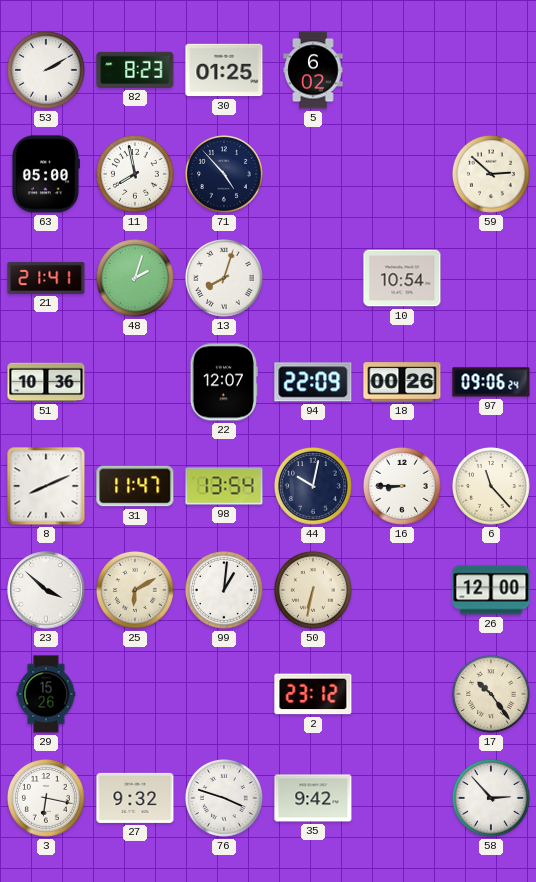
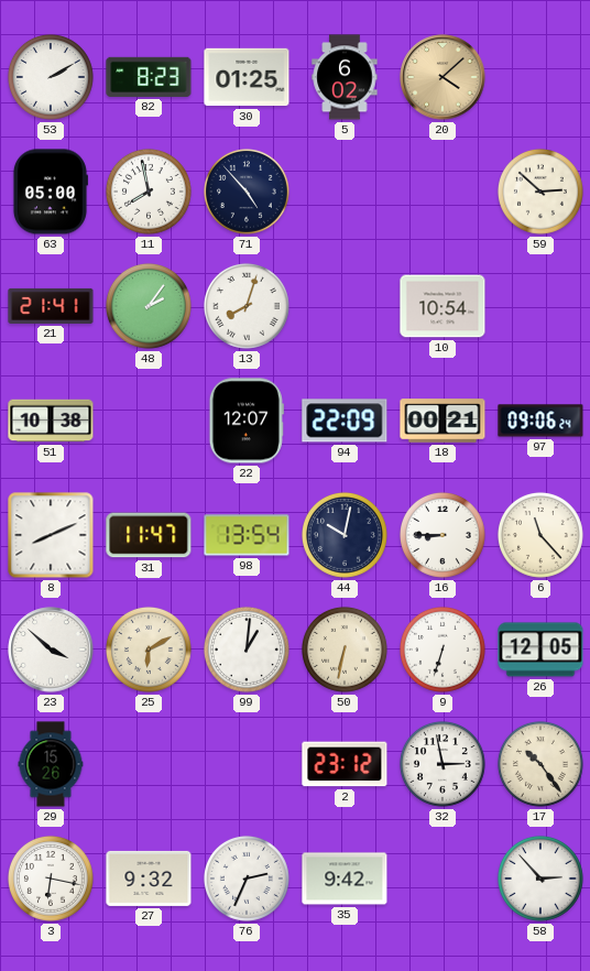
20: none -> 4:08 (442, 77)
48: 2:03 -> 2:06 (149, 306)
51: 10:36 -> 10:38 (51, 421)
18: 00:26 -> 00:21 (442, 421)
9: none -> 6:33 (442, 650)
26: 12:00 -> 12:05 (540, 650)
32: none -> 2:58 (442, 764)
76: 3:48 -> 2:34 (247, 879)
